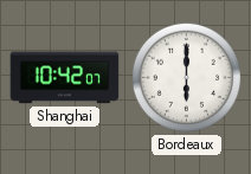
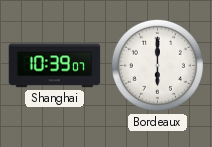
Shanghai: 10:42 -> 10:39 (55, 66)
